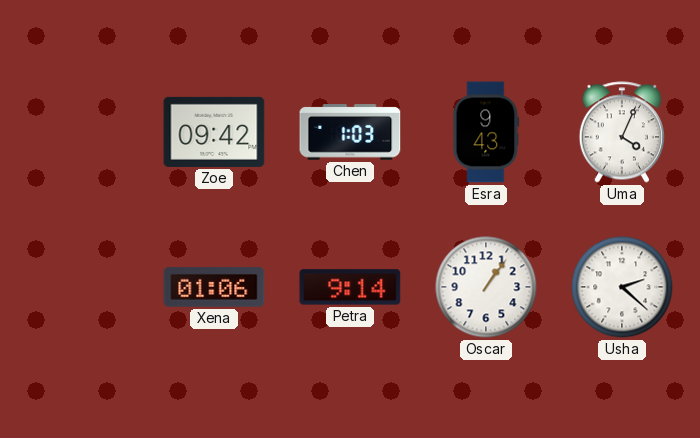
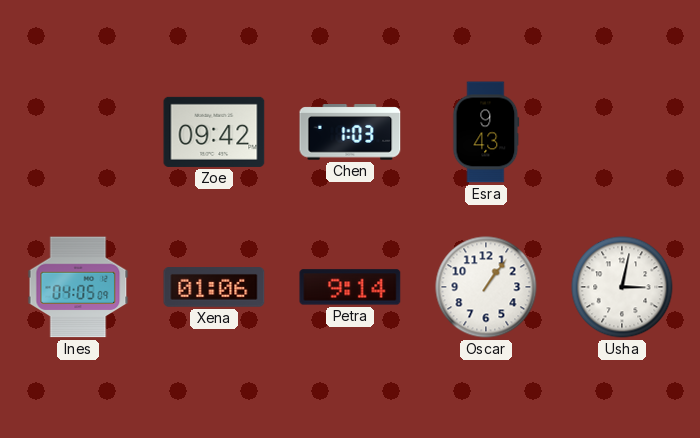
Uma: 4:04 -> none (622, 132)
Ines: none -> 04:05 (78, 287)
Usha: 2:22 -> 3:02 (622, 287)
